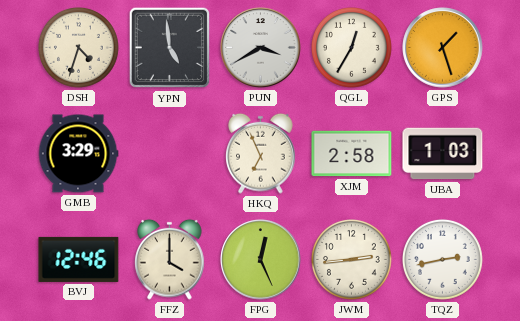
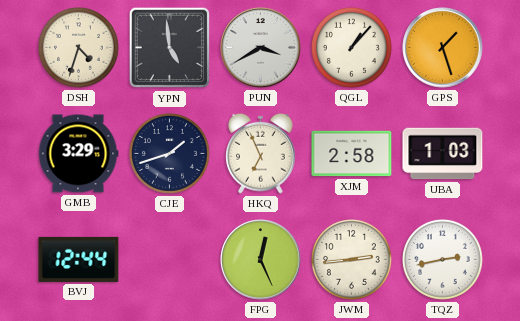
QGL: 12:35 -> 1:07 (352, 48)
CJE: none -> 1:42 (170, 154)
BVJ: 12:46 -> 12:44 (79, 259)
FFZ: 4:00 -> none (170, 259)
